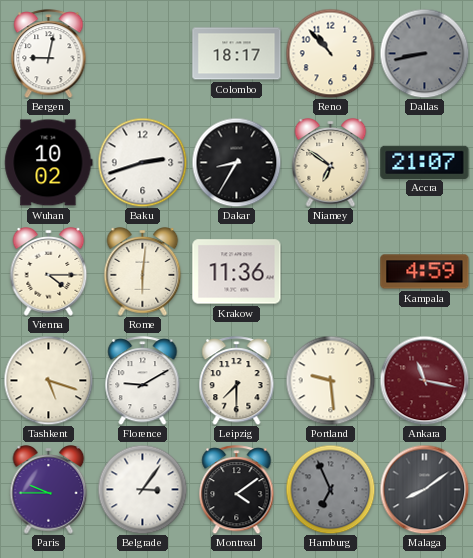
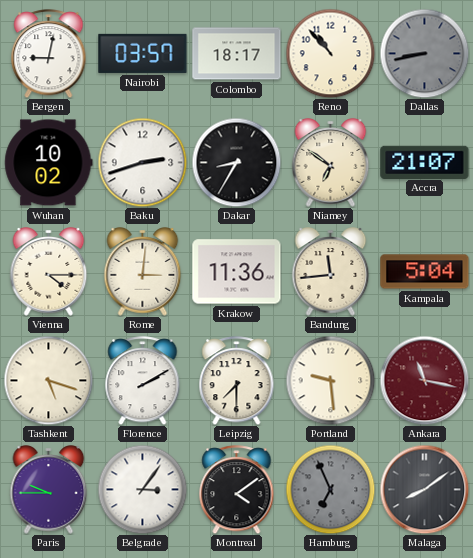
Nairobi: none -> 03:57 (143, 53)
Rome: 6:01 -> 3:01 (143, 272)
Bandung: none -> 11:44 (331, 272)
Kampala: 4:59 -> 5:04 (425, 272)
Florence: 9:10 -> 2:10 (143, 381)
